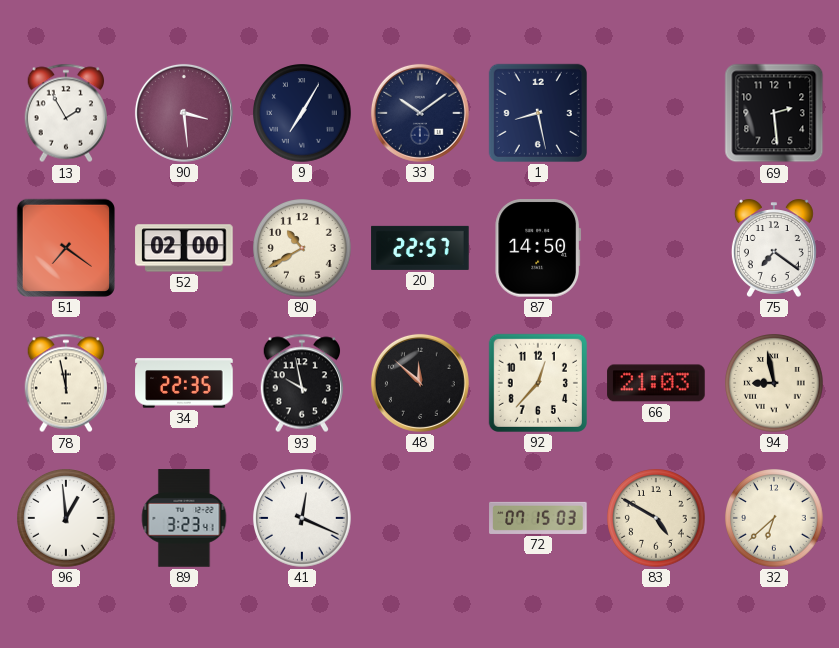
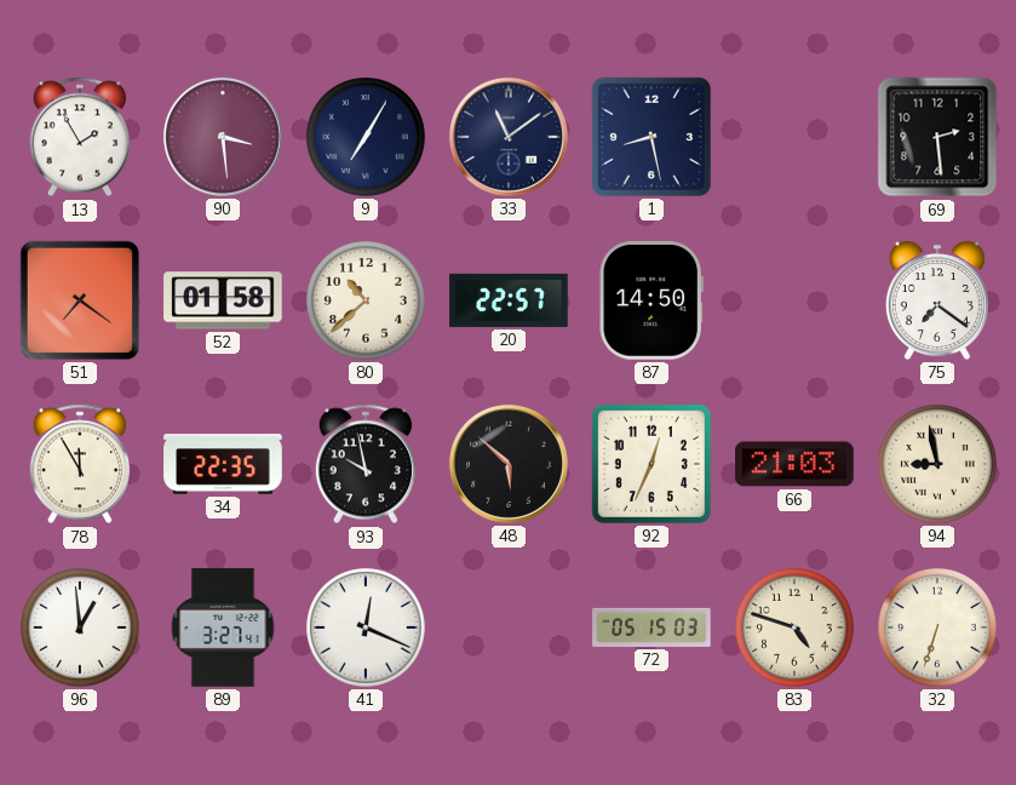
33: 10:09 -> 11:09 (509, 137)
52: 02:00 -> 01:58 (223, 300)
80: 10:40 -> 10:38 (366, 300)
78: 11:58 -> 11:55 (79, 464)
48: 11:52 -> 5:52 (509, 464)
92: 12:37 -> 12:34 (651, 464)
89: 3:23 -> 3:27 (223, 628)
72: 07:15 -> 05:15 (651, 628)
83: 4:50 -> 4:48 (794, 628)
32: 6:38 -> 6:33 (937, 628)
